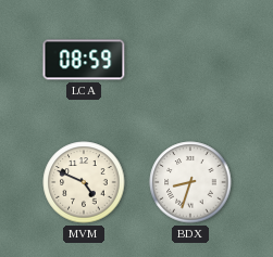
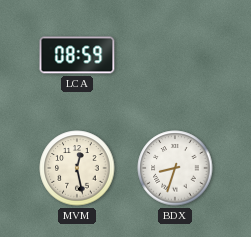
MVM: 4:49 -> 12:28 (77, 168)
